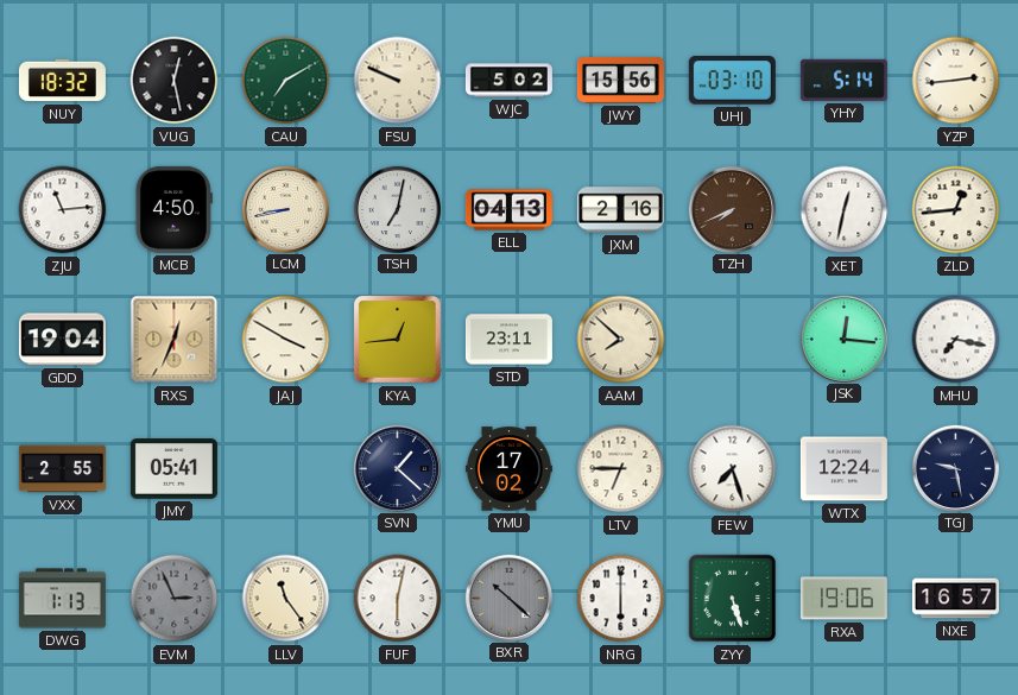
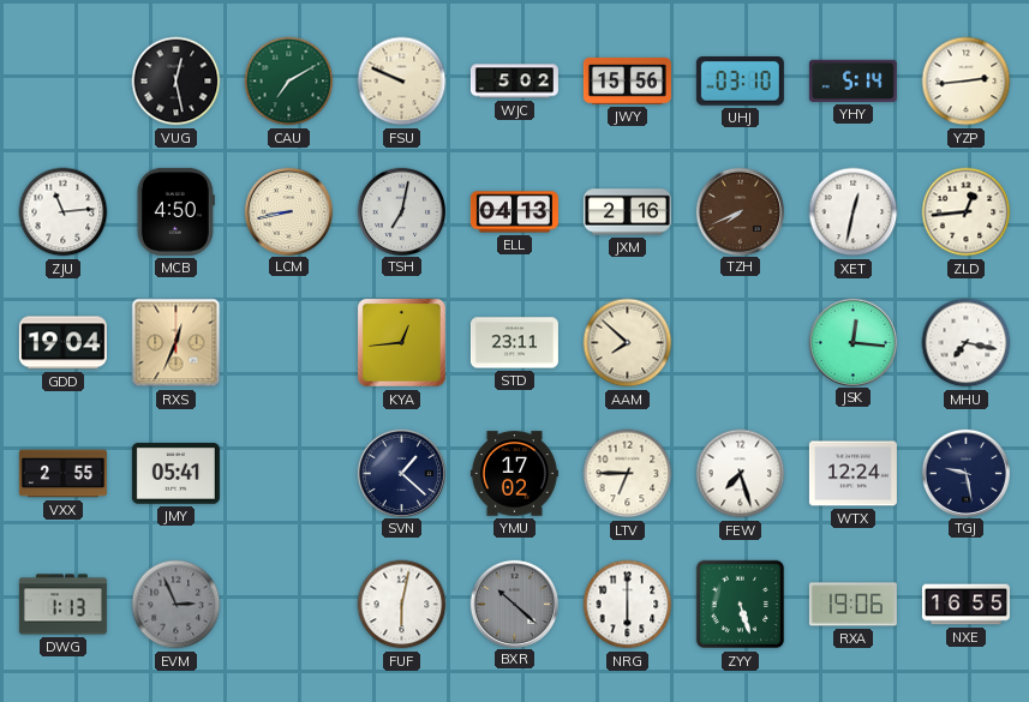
NUY: 18:32 -> none (62, 81)
JAJ: 3:50 -> none (286, 340)
LLV: 11:24 -> none (286, 599)
NXE: 16:57 -> 16:55 (965, 605)
